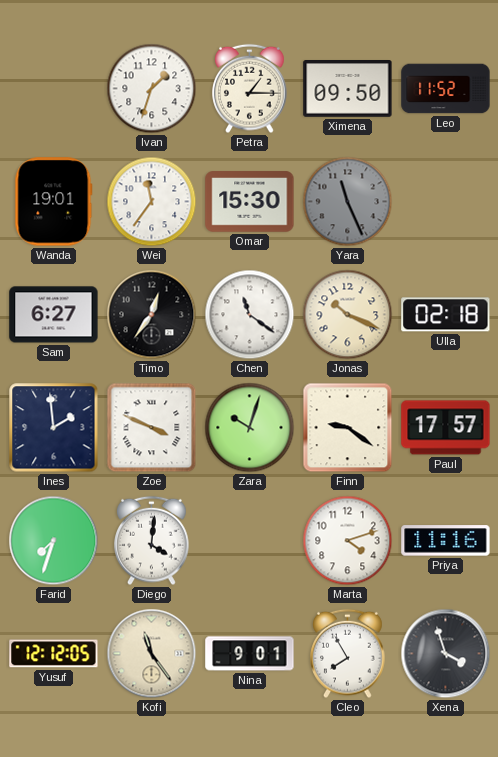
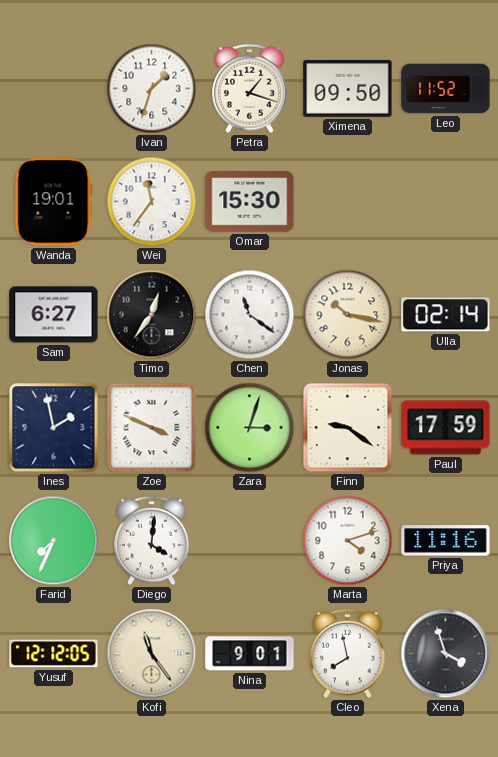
Petra: 1:15 -> 1:18 (250, 89)
Yara: 11:26 -> none (348, 202)
Jonas: 10:19 -> 10:17 (348, 315)
Ulla: 02:18 -> 02:14 (446, 315)
Ines: 1:59 -> 1:58 (54, 428)
Zara: 10:03 -> 3:03 (250, 428)
Paul: 17:57 -> 17:59 (446, 428)
Farid: 7:33 -> 7:34 (54, 541)
Cleo: 7:55 -> 7:58 (348, 654)
